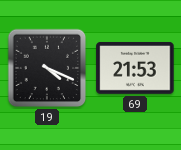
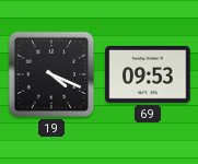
69: 21:53 -> 09:53 (148, 74)
